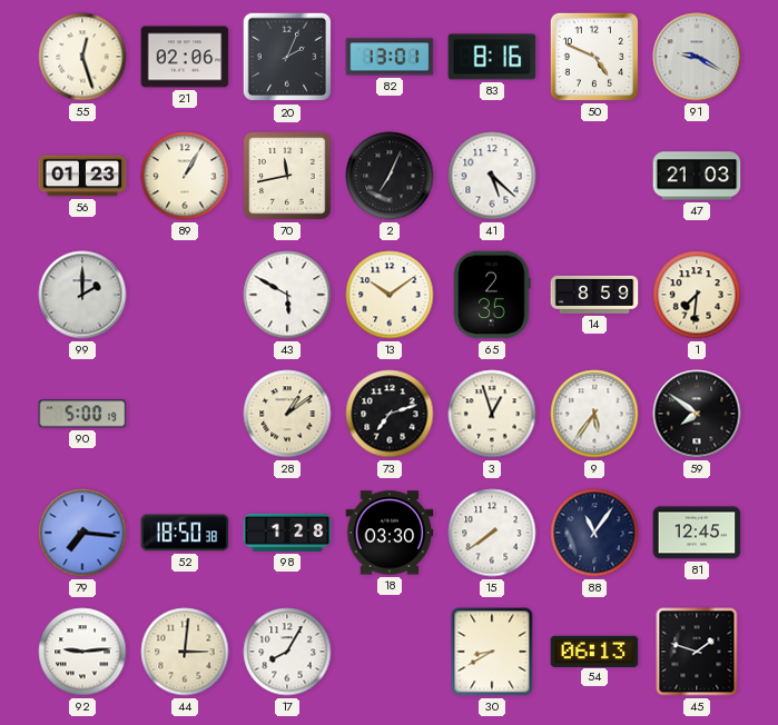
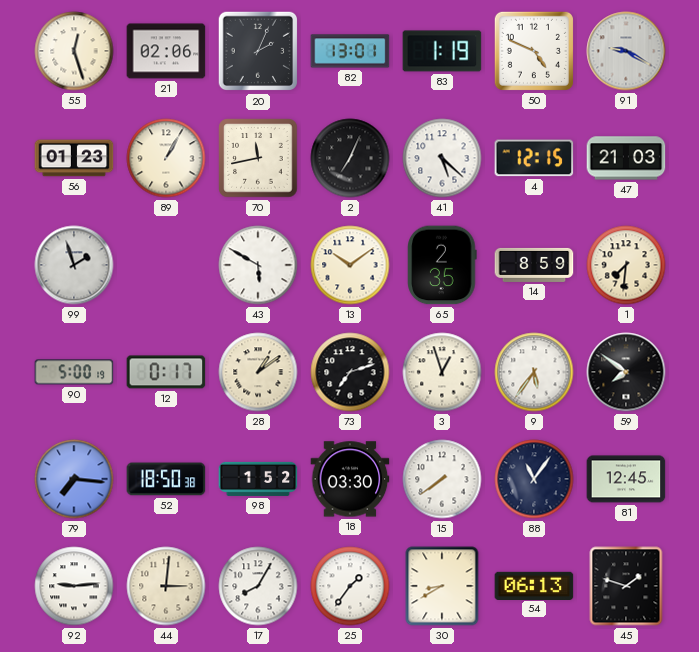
83: 8:16 -> 1:19 (442, 51)
4: none -> 12:15 (534, 158)
99: 2:00 -> 1:57 (74, 265)
12: none -> 0:17 (166, 372)
98: 1:28 -> 1:52 (258, 479)
25: none -> 1:36 (350, 586)
